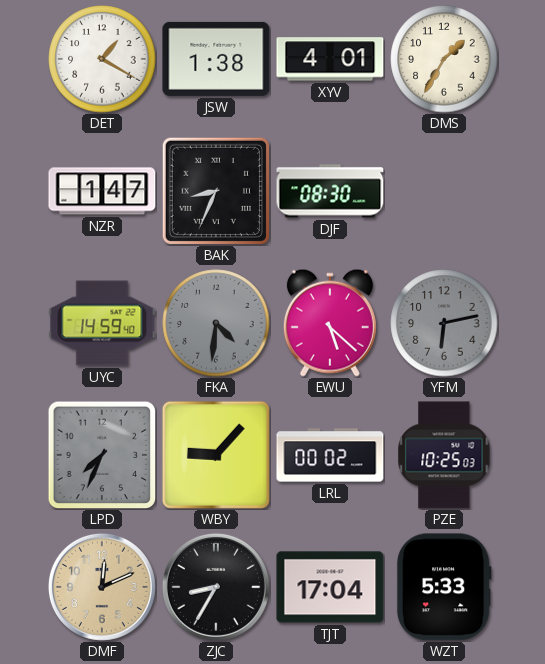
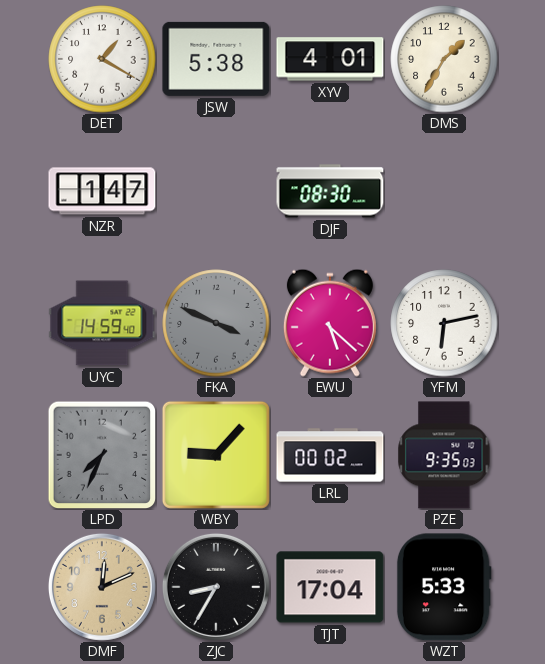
JSW: 1:38 -> 5:38 (216, 59)
BAK: 8:34 -> none (216, 191)
FKA: 4:31 -> 3:49 (216, 323)
YFM dial: grey -> white (444, 323)
PZE: 10:25 -> 9:35 (444, 455)
